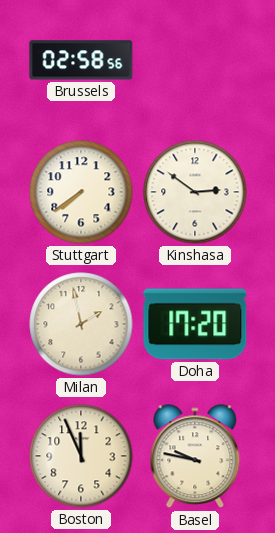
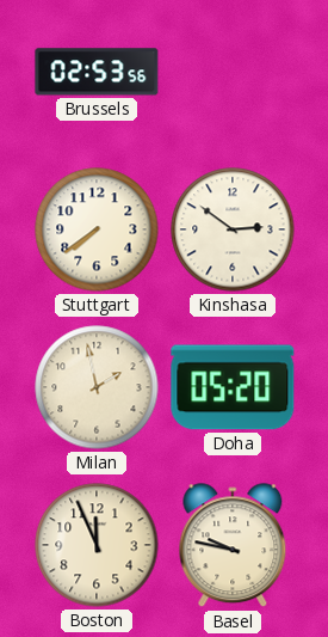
Brussels: 02:58 -> 02:53 (97, 72)
Doha: 17:20 -> 05:20 (233, 387)
